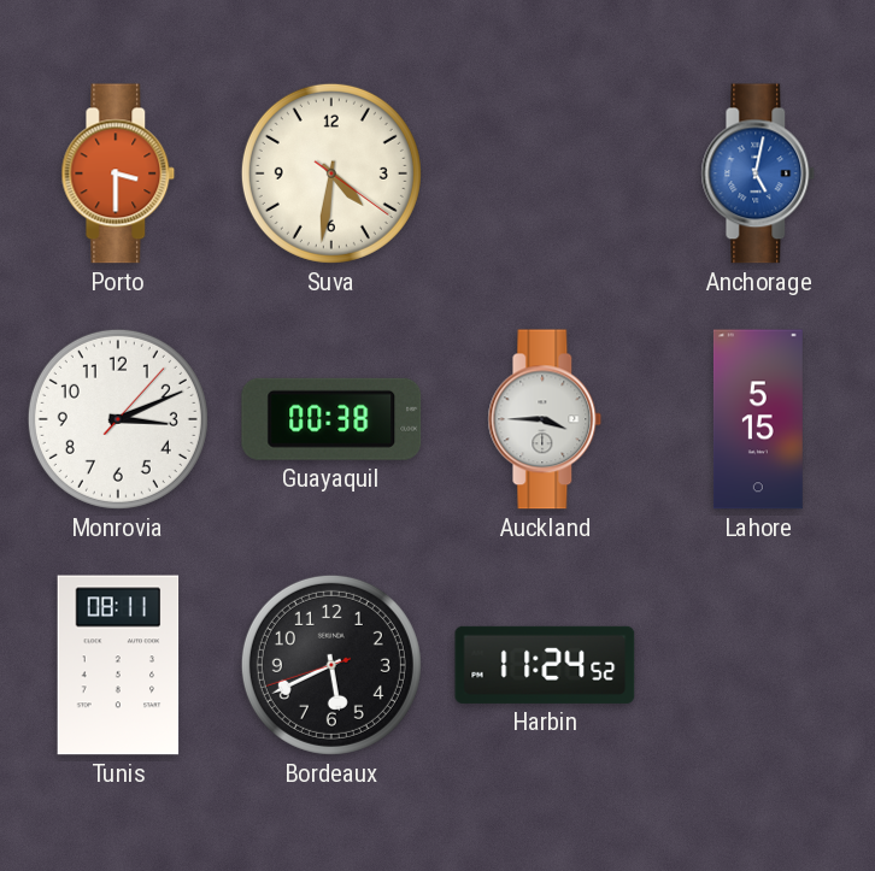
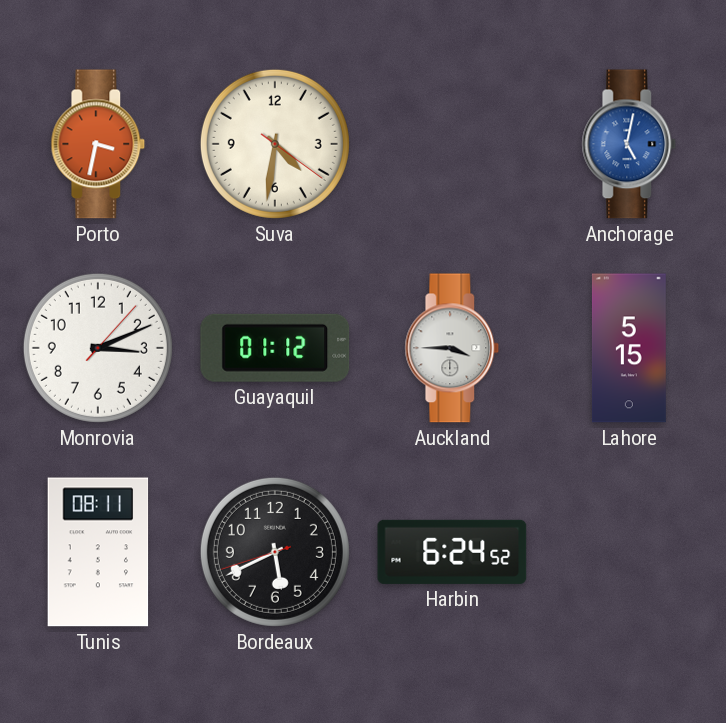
Porto: 3:30 -> 3:32 (98, 144)
Guayaquil: 00:38 -> 01:12 (275, 348)
Harbin: 11:24 -> 6:24 (452, 552)
